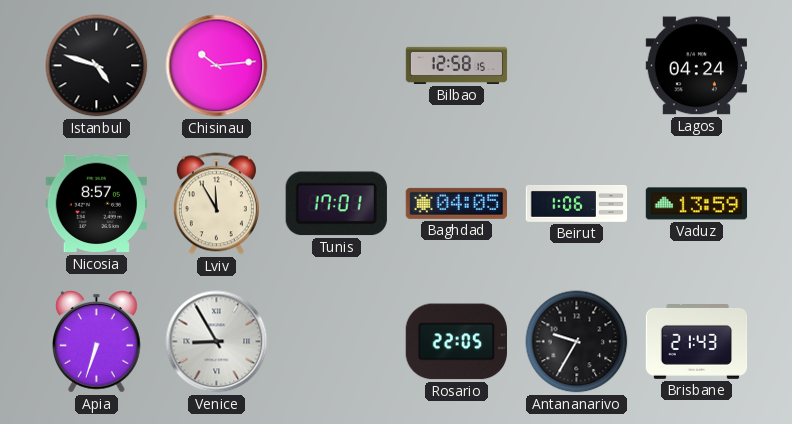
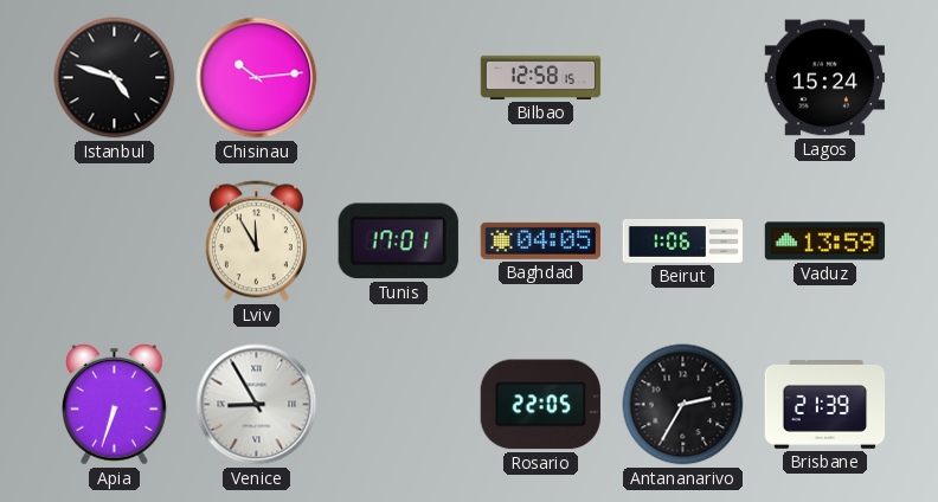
Lagos: 04:24 -> 15:24 (825, 78)
Nicosia: 8:57 -> none (96, 204)
Antananarivo: 9:35 -> 2:35 (683, 405)
Brisbane: 21:43 -> 21:39 (825, 405)
